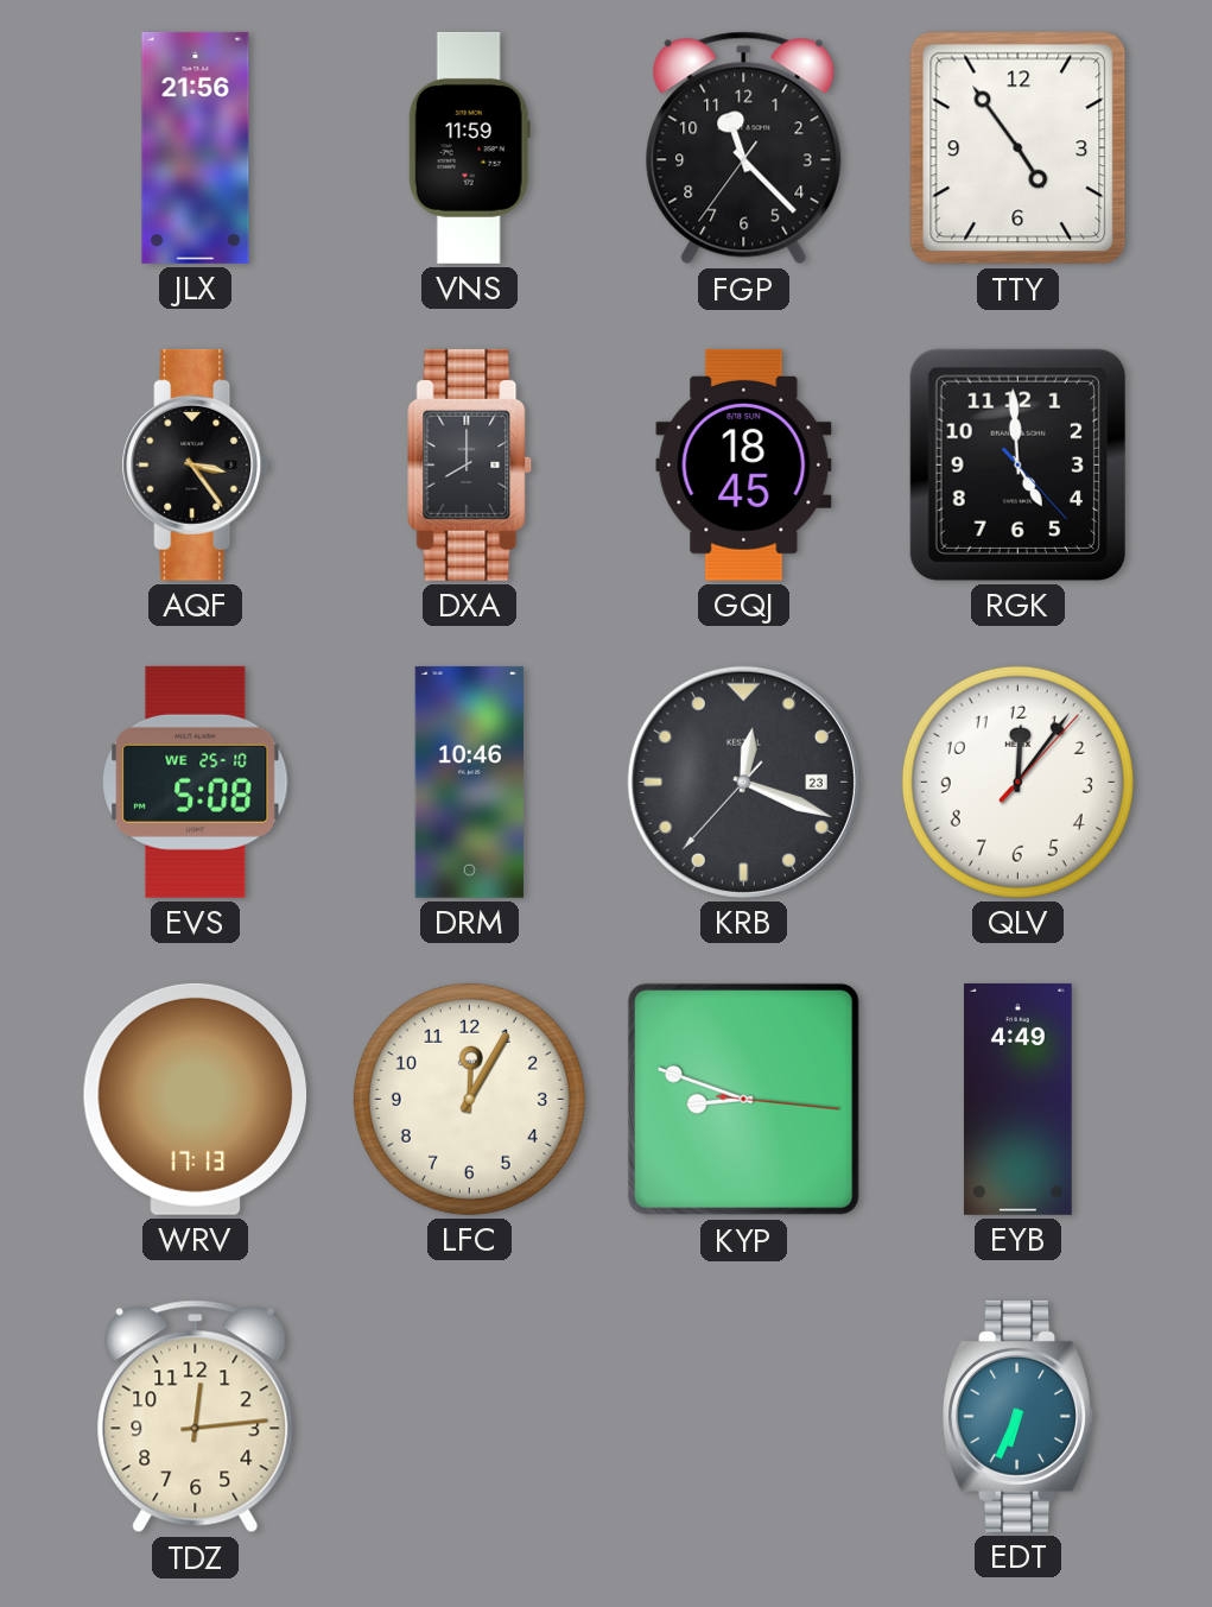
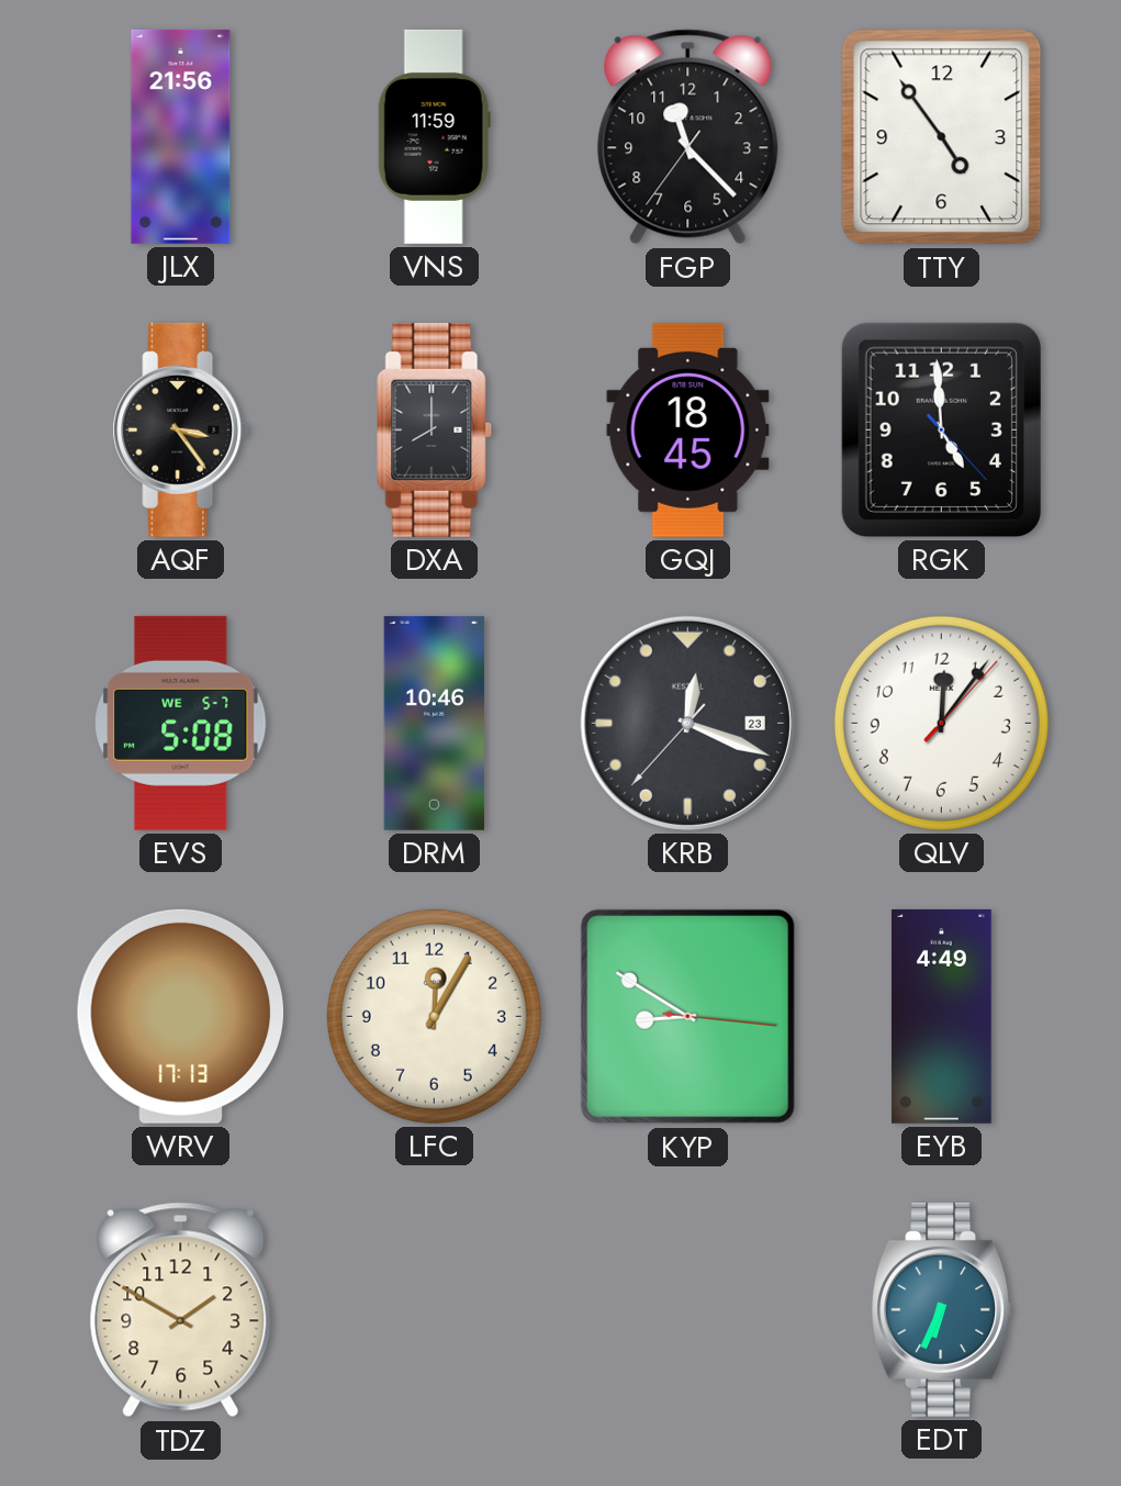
EVS date: WE 25-10 -> WE 5-7 (181, 723)
KYP: 8:48 -> 8:50 (687, 1016)
TDZ: 12:14 -> 1:50 (181, 1310)
